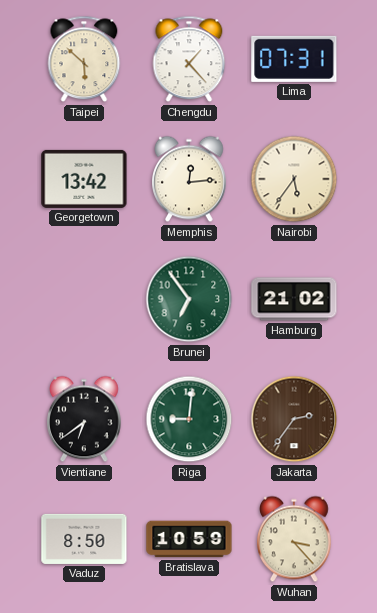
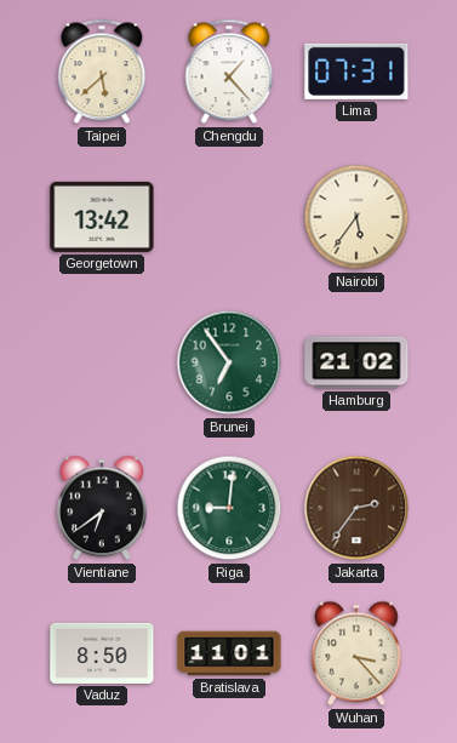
Taipei: 5:52 -> 5:38 (102, 72)
Memphis: 12:14 -> none (190, 179)
Bratislava: 10:59 -> 11:01 (229, 653)
